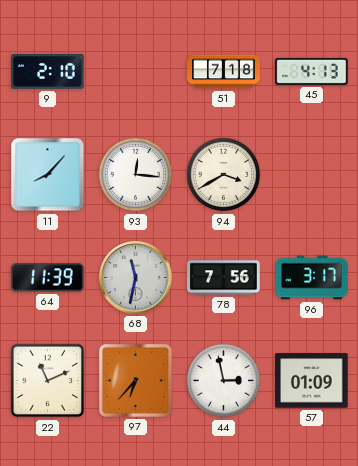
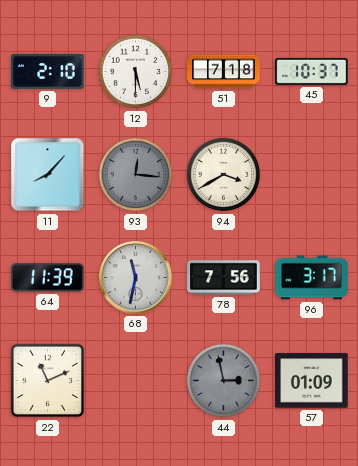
12: none -> 5:30 (136, 72)
45: 4:13 -> 10:37 (312, 71)
93 dial: white -> grey (136, 175)
97: 6:37 -> none (135, 380)
44 dial: white -> grey (224, 381)
